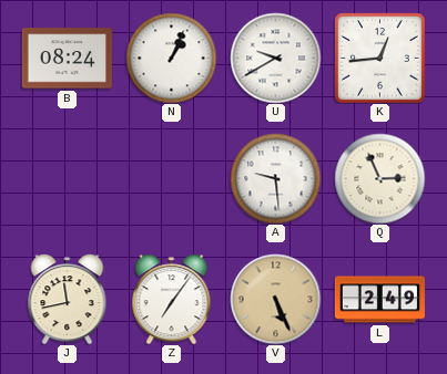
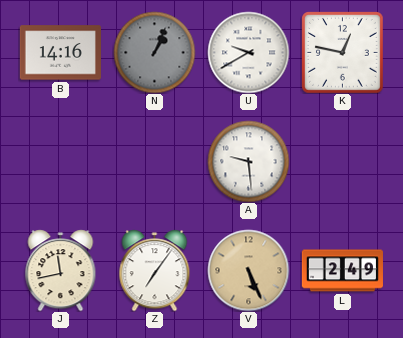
B: 08:24 -> 14:16 (60, 53)
N dial: white -> grey (154, 52)
K: 12:44 -> 12:47 (343, 53)
Q: 2:56 -> none (379, 178)
